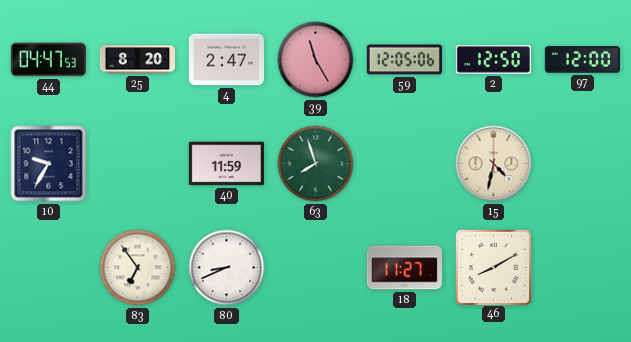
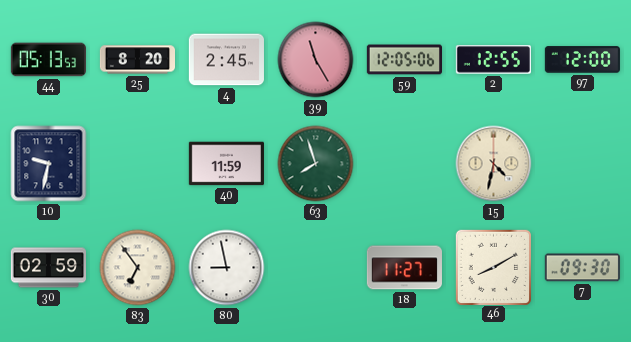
44: 04:47 -> 05:13 (48, 60)
4: 2:47 -> 2:45 (226, 60)
2: 12:50 -> 12:55 (493, 60)
10: 9:35 -> 9:32 (49, 164)
30: none -> 02:59 (48, 268)
80: 8:41 -> 8:58 (227, 268)
7: none -> 09:30 (582, 268)
